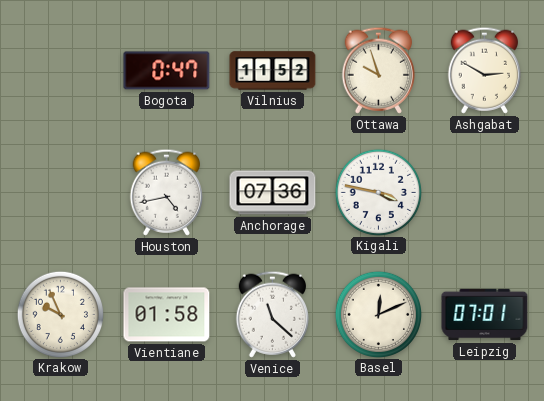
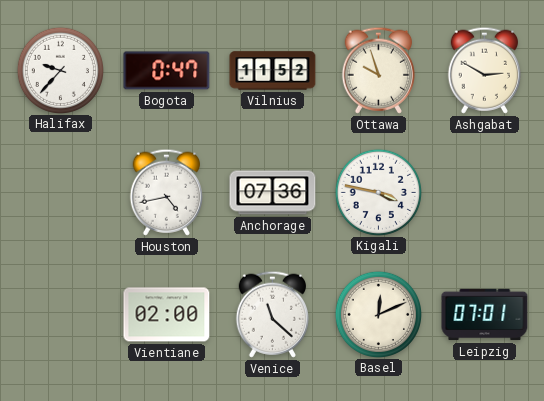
Halifax: none -> 9:37 (60, 70)
Krakow: 9:56 -> none (60, 314)
Vientiane: 01:58 -> 02:00 (167, 315)
